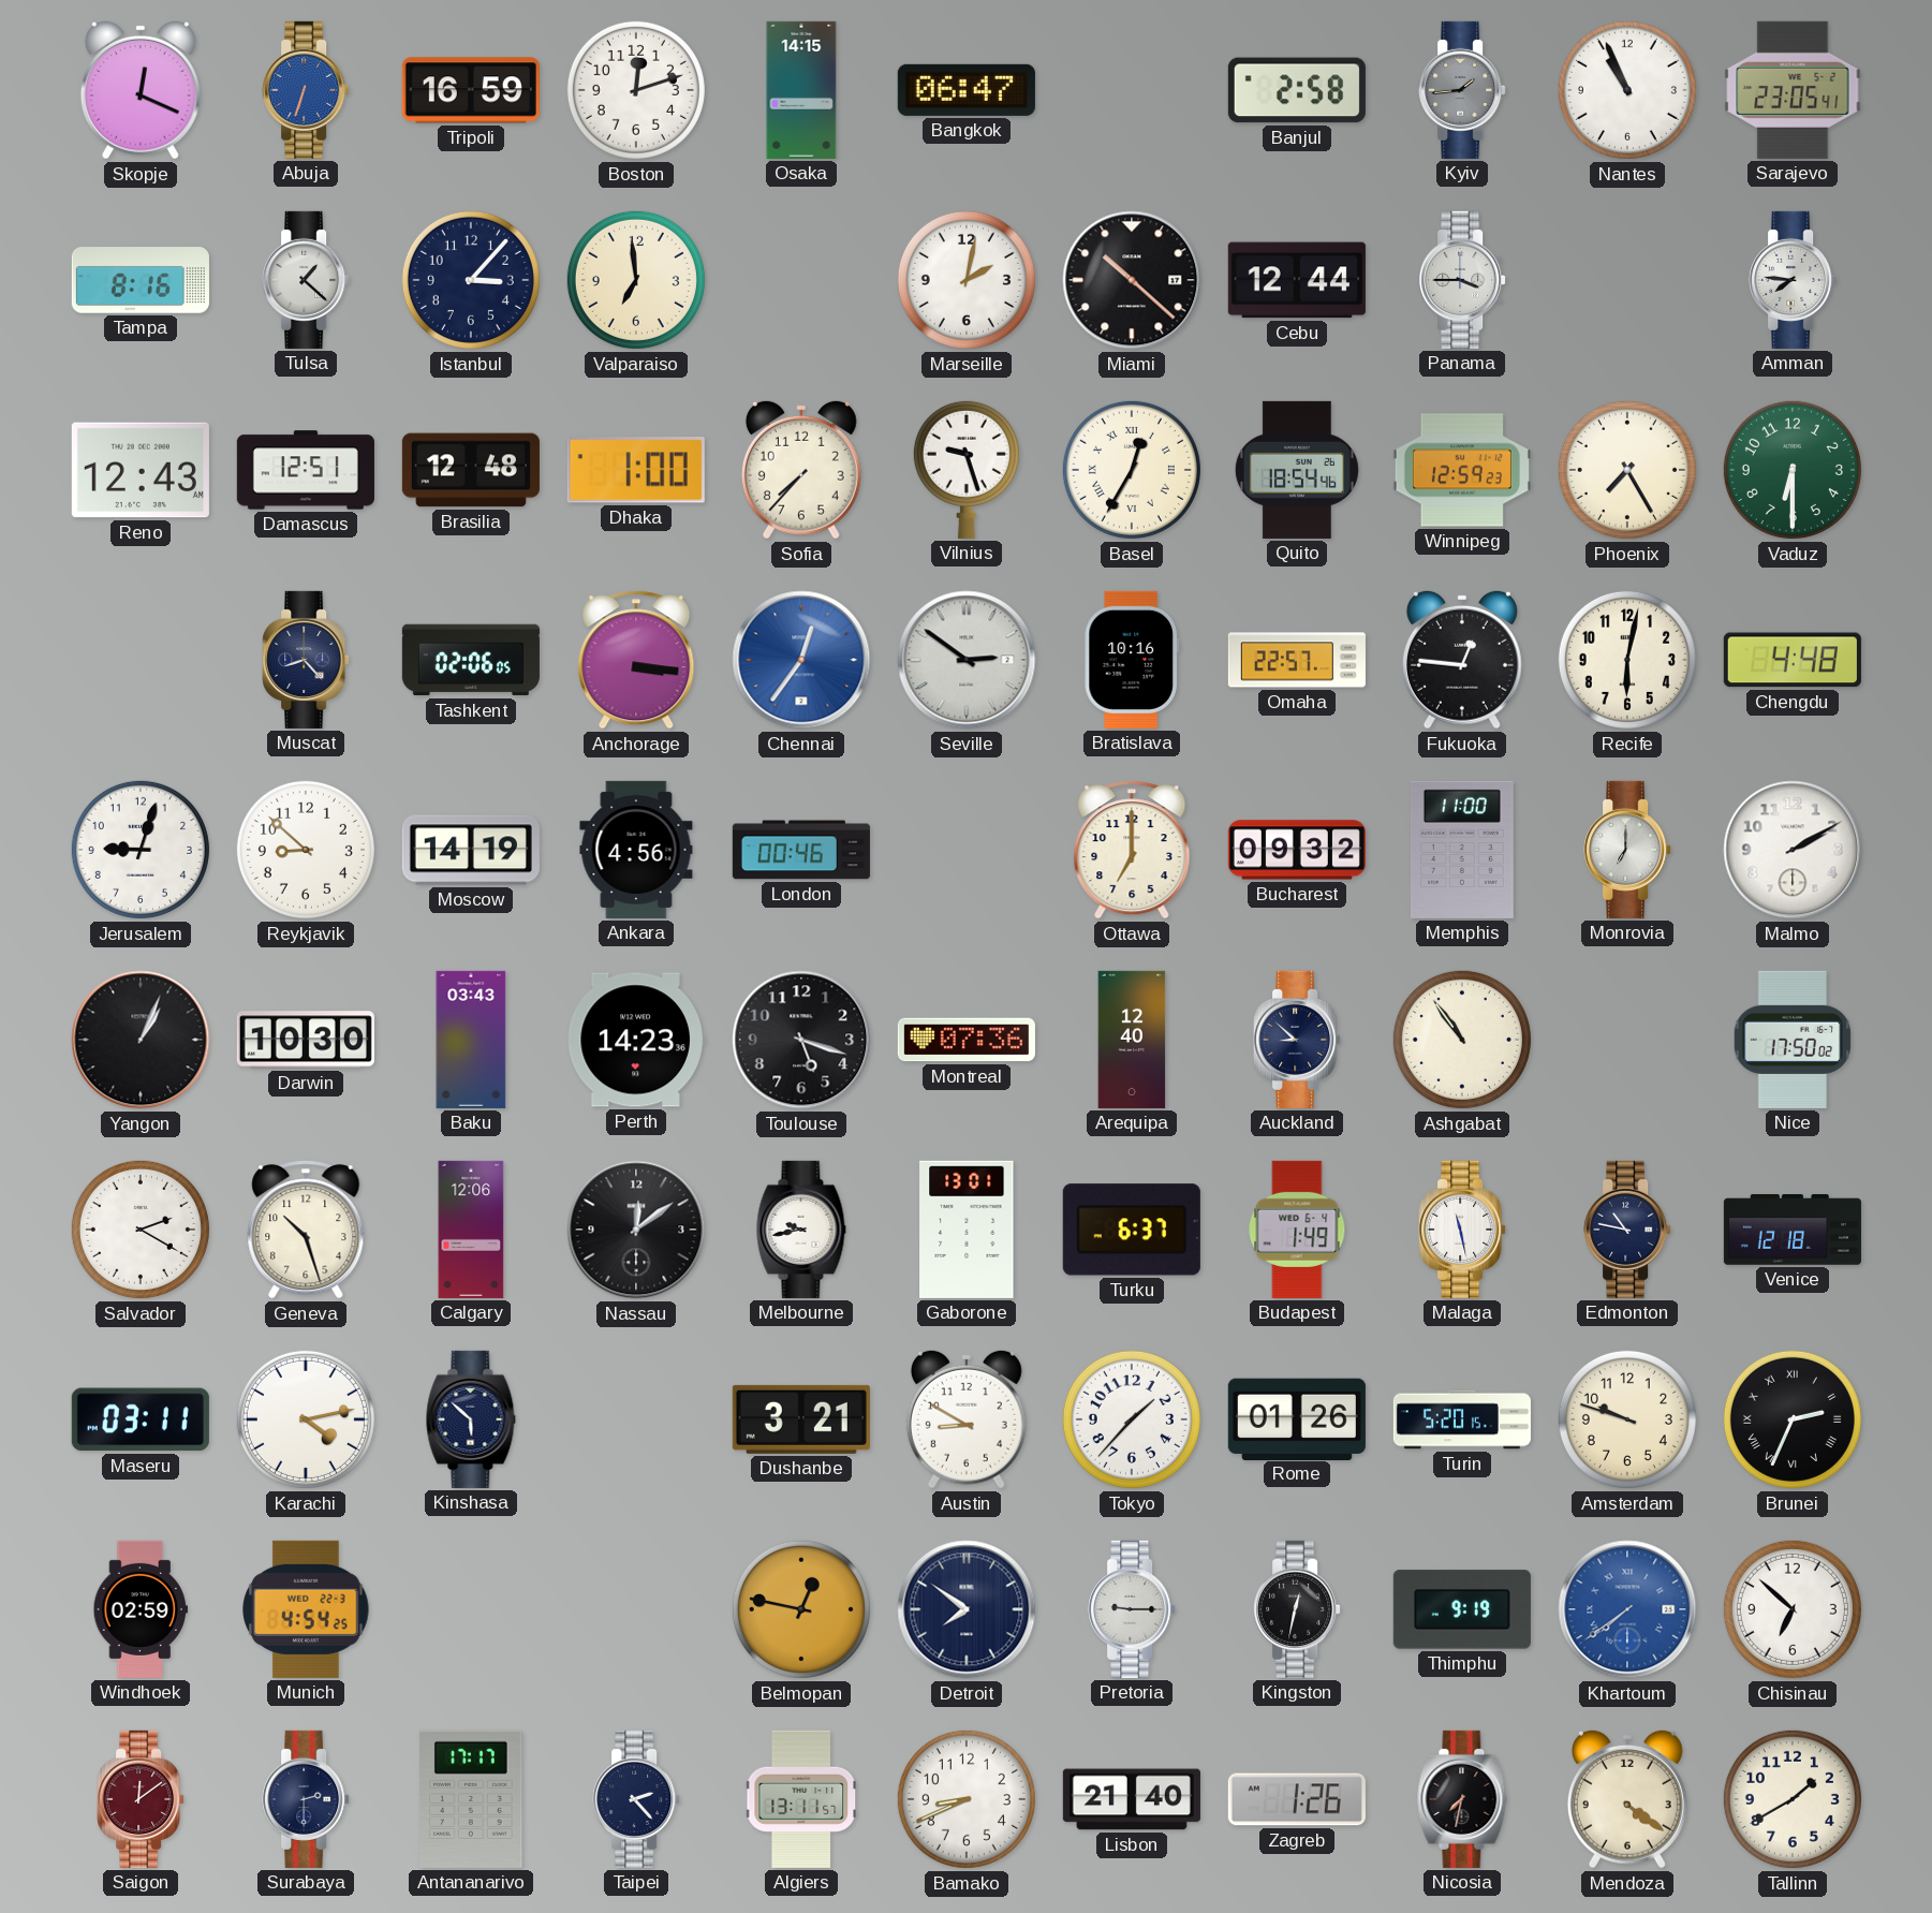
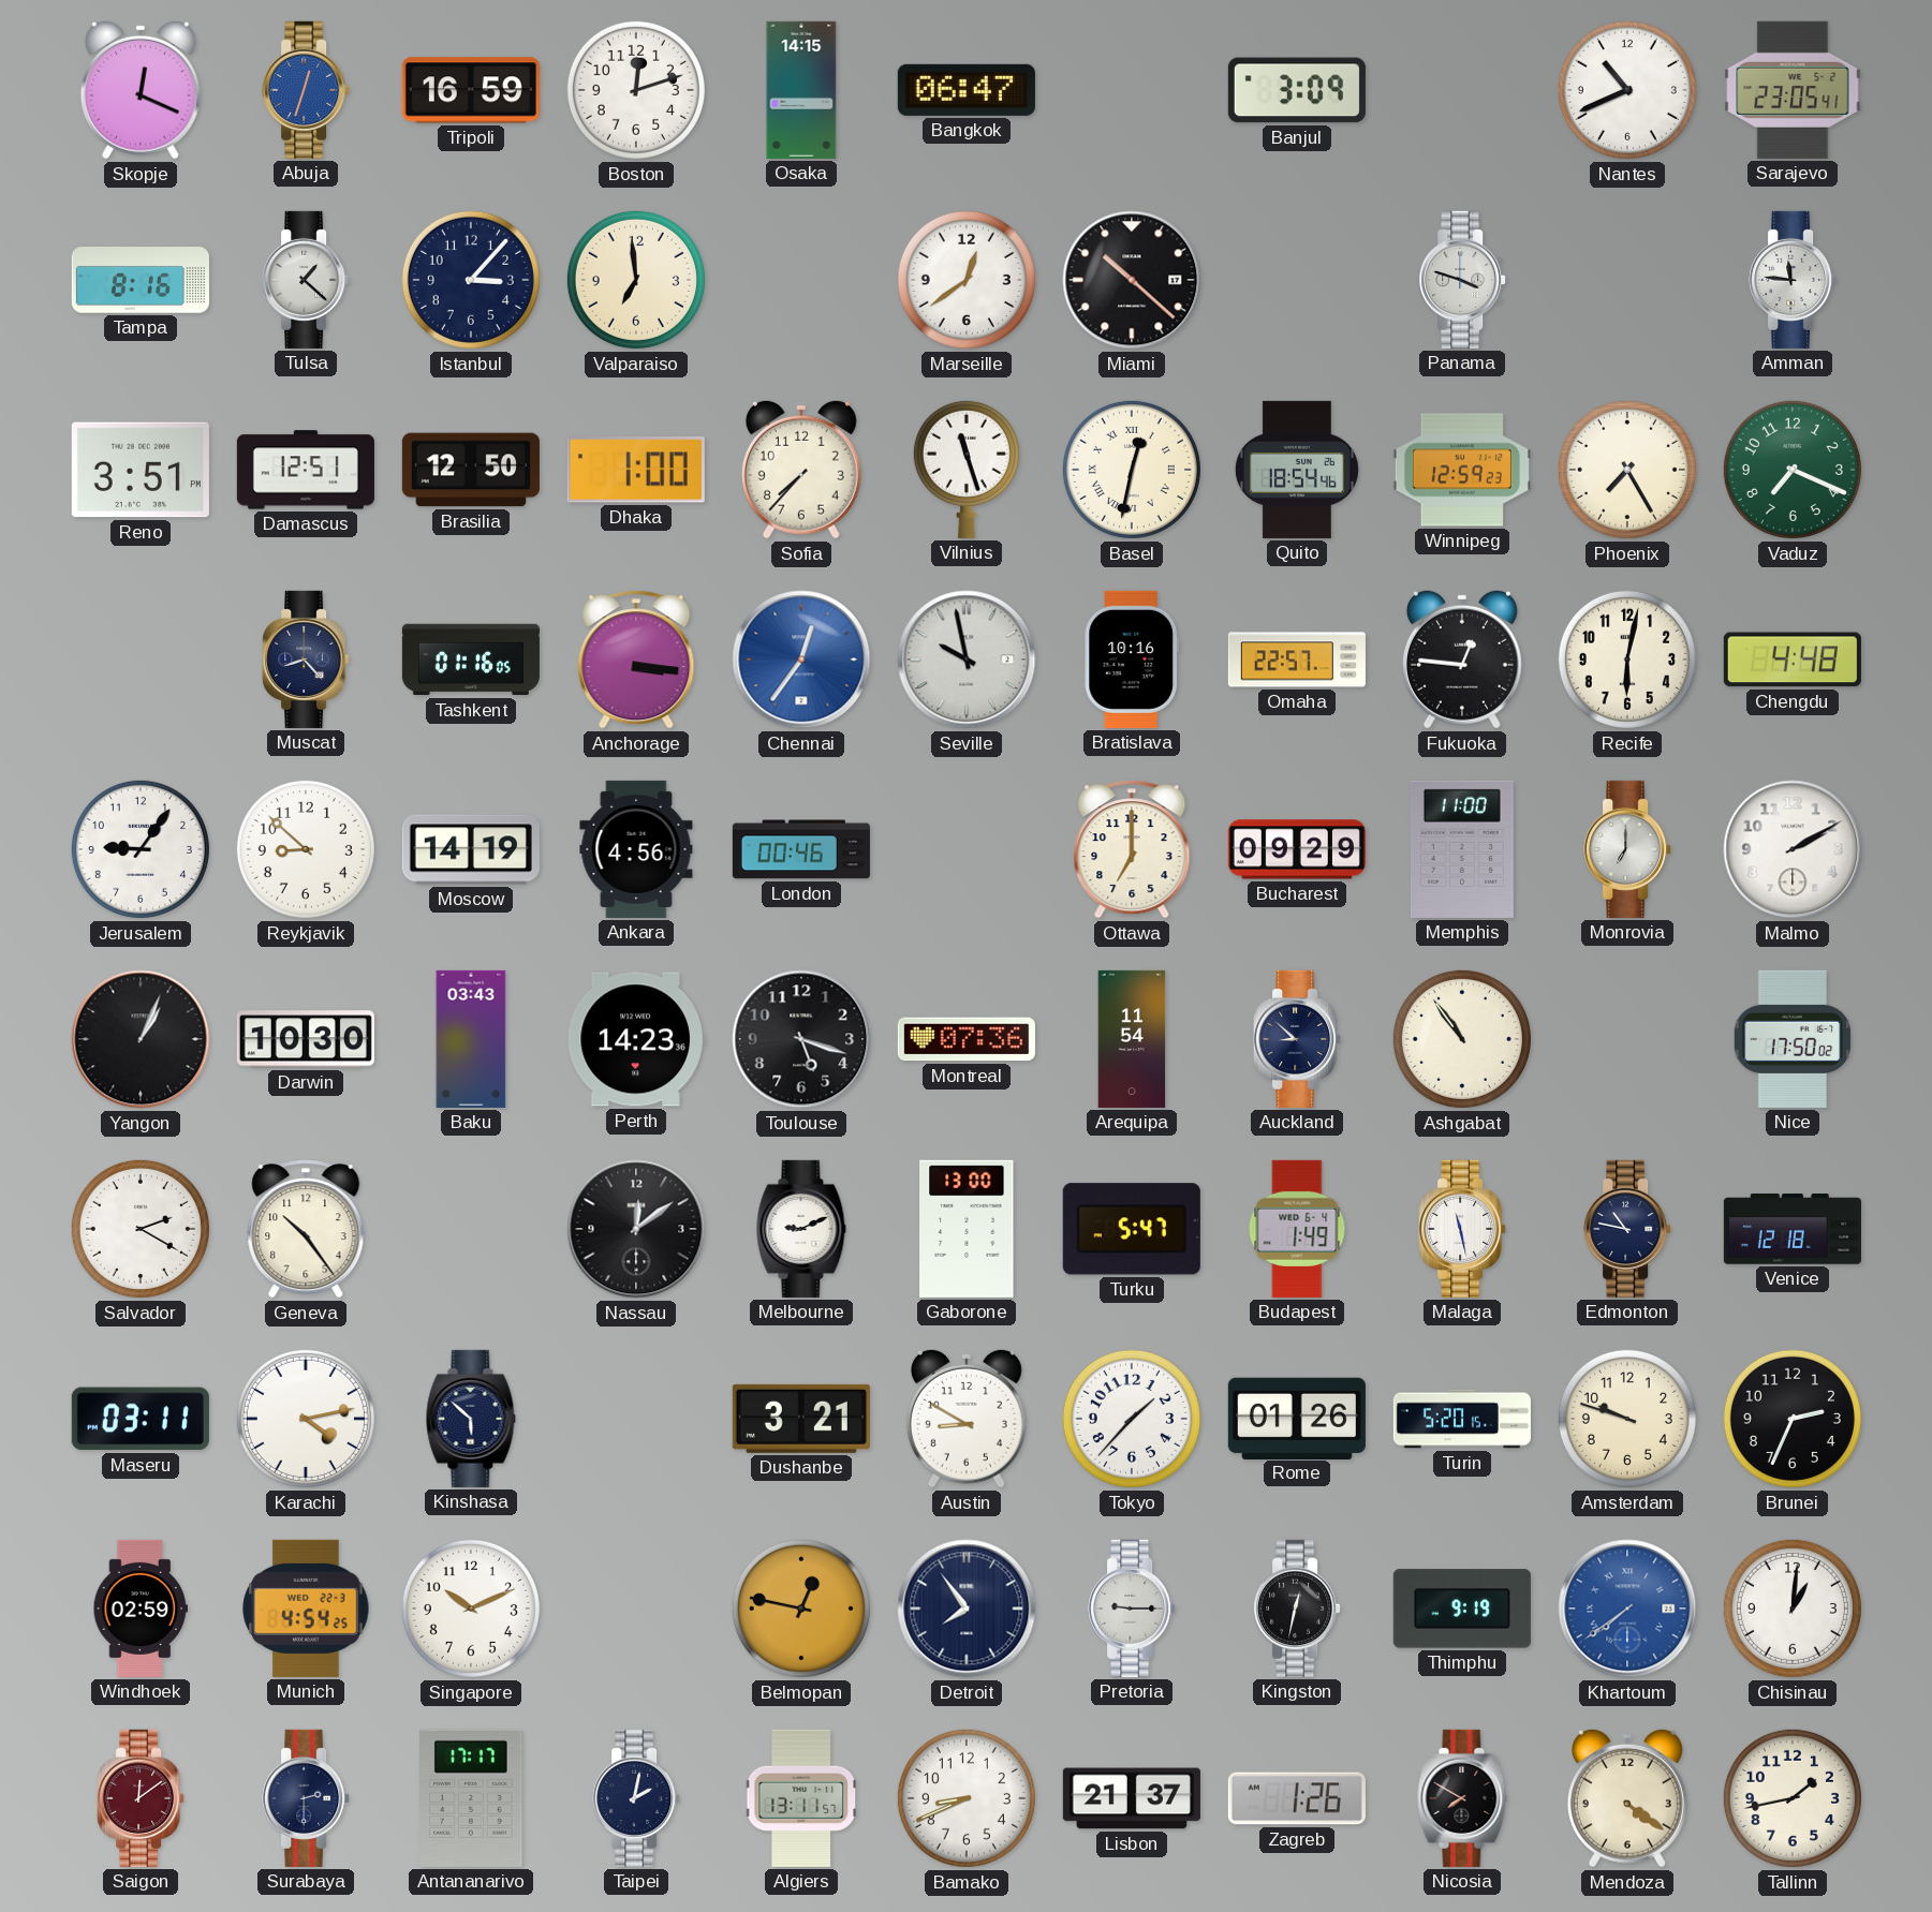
Abuja: 6:33 -> 12:33 (306, 90)
Banjul: 2:58 -> 3:09 (1297, 90)
Kyiv: 1:44 -> none (1462, 90)
Nantes: 10:56 -> 10:41 (1627, 90)
Marseille: 2:02 -> 12:39 (967, 280)
Cebu: 12:44 -> none (1297, 280)
Panama: 3:45 -> 3:48 (1462, 280)
Amman: 7:46 -> 11:46 (1793, 280)
Reno: 12:43 -> 3:51 (141, 470)
Brasilia: 12:48 -> 12:50 (471, 470)
Vilnius: 9:27 -> 11:27 (967, 469)
Basel: 12:35 -> 12:32 (1132, 470)
Vaduz: 6:30 -> 7:19 (1793, 470)
Tashkent: 02:06 -> 01:16 (471, 659)
Seville: 2:51 -> 9:58 (967, 659)
Jerusalem: 9:03 -> 9:06 (141, 849)
Bucharest: 09:32 -> 09:29 (1297, 849)
Arequipa: 12:40 -> 11:54 (1132, 1039)
Geneva: 10:27 -> 10:24 (306, 1229)
Calgary: 12:06 -> none (471, 1230)
Melbourne: 9:43 -> 9:11 (801, 1229)
Gaborone: 13:01 -> 13:00 (967, 1229)
Turku: 6:37 -> 5:47 (1132, 1229)
Brunei numerals: Roman -> Arabic (1793, 1419)
Singapore: none -> 10:11 (471, 1609)
Detroit: 7:51 -> 7:54 (967, 1609)
Chisinau: 6:52 -> 1:01 (1793, 1609)
Taipei: 2:23 -> 2:02 (636, 1798)
Lisbon: 21:40 -> 21:37 (1132, 1798)
Nicosia: 7:32 -> 7:50 (1462, 1798)
Tallinn: 1:40 -> 1:43 (1793, 1798)
